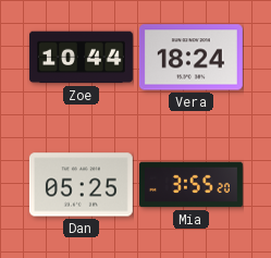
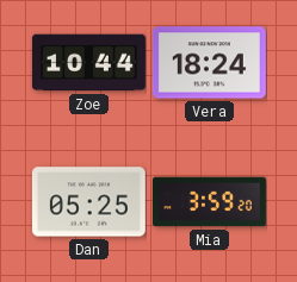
Mia: 3:55 -> 3:59 (209, 202)
